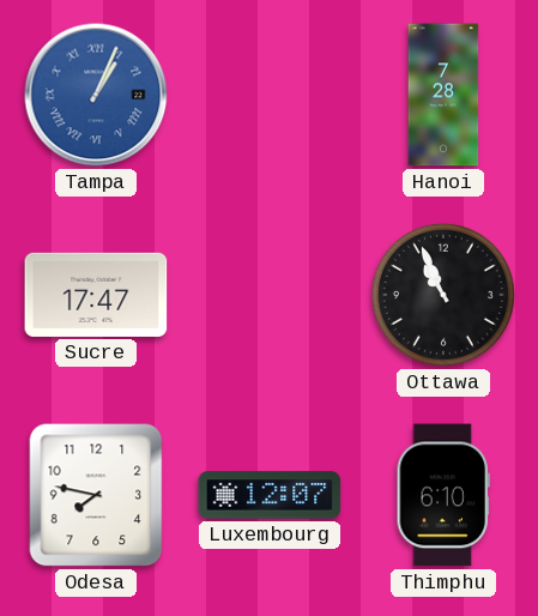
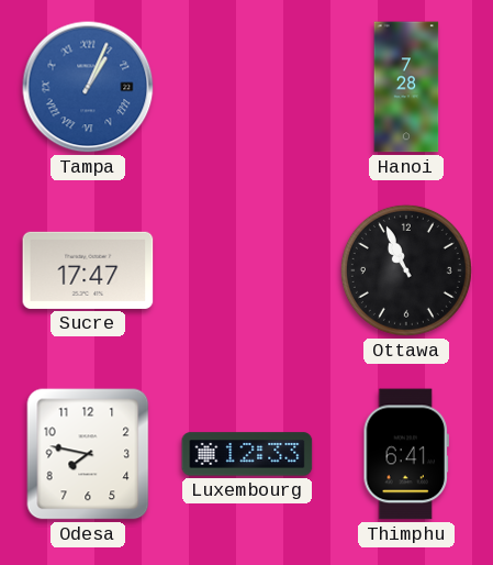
Luxembourg: 12:07 -> 12:33 (247, 454)
Thimphu: 6:10 -> 6:41 (406, 454)
